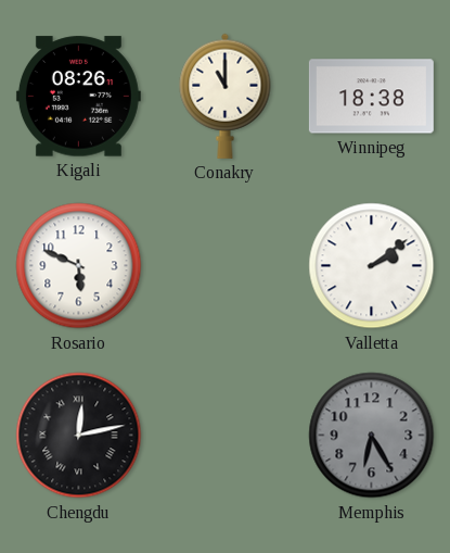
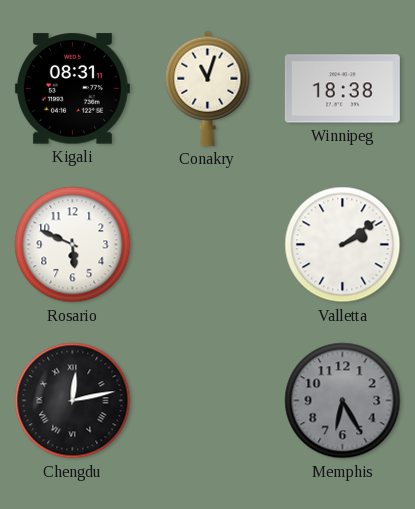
Kigali: 08:26 -> 08:31 (72, 89)
Conakry: 11:00 -> 11:03 (208, 88)
